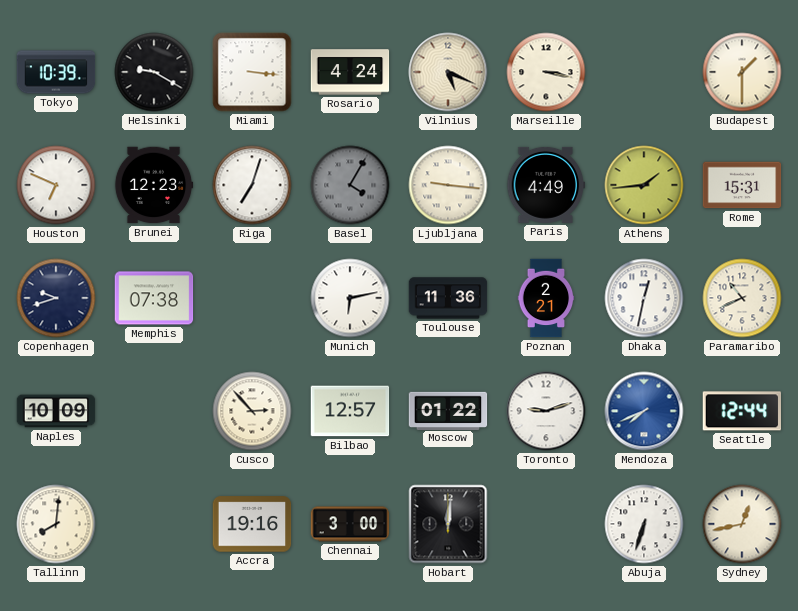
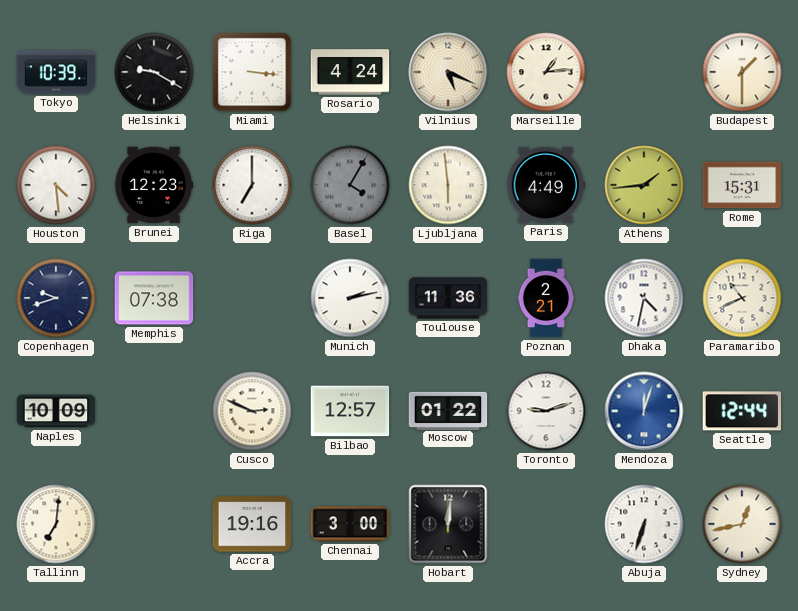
Marseille: 3:17 -> 1:14 (546, 72)
Houston: 6:49 -> 4:29 (56, 185)
Riga: 7:03 -> 7:00 (252, 185)
Ljubljana: 9:16 -> 5:59 (448, 185)
Munich: 6:13 -> 2:13 (350, 298)
Dhaka: 12:32 -> 4:32 (644, 298)
Cusco: 2:53 -> 2:49 (252, 411)
Mendoza: 7:41 -> 12:03 (644, 411)
Tallinn: 8:01 -> 7:01 (56, 524)
